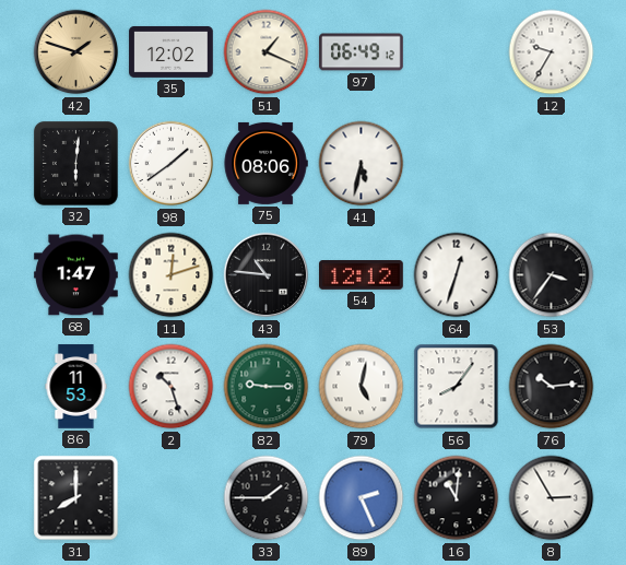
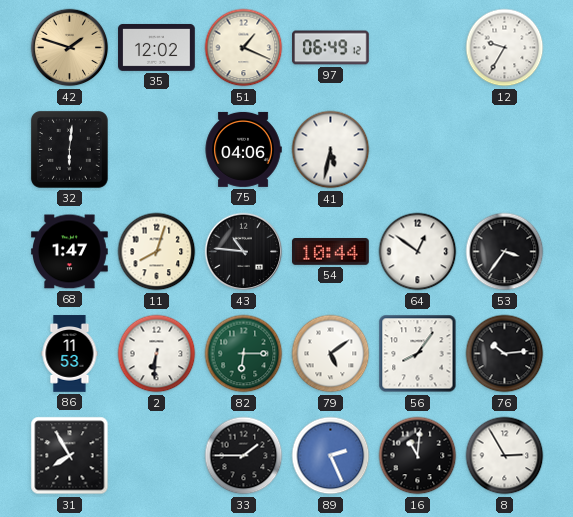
98: 1:39 -> none (172, 164)
75: 08:06 -> 04:06 (243, 149)
11: 12:12 -> 8:03 (157, 252)
54: 12:12 -> 10:44 (331, 252)
64: 12:33 -> 12:51 (418, 252)
2: 10:27 -> 6:31 (157, 354)
82: 9:15 -> 6:15 (244, 354)
79: 5:02 -> 5:09 (331, 354)
31: 8:00 -> 7:55 (70, 456)
